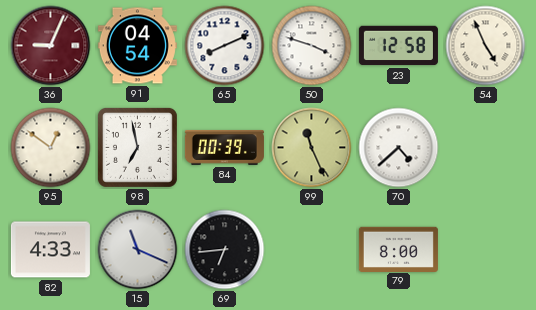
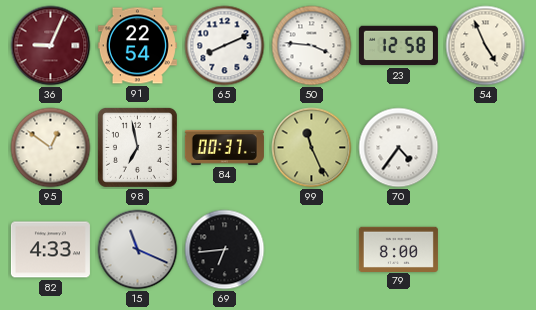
91: 04:54 -> 22:54 (137, 46)
50: 3:48 -> 3:46 (312, 46)
84: 00:39 -> 00:37 (224, 147)
70: 4:38 -> 4:36 (399, 148)
